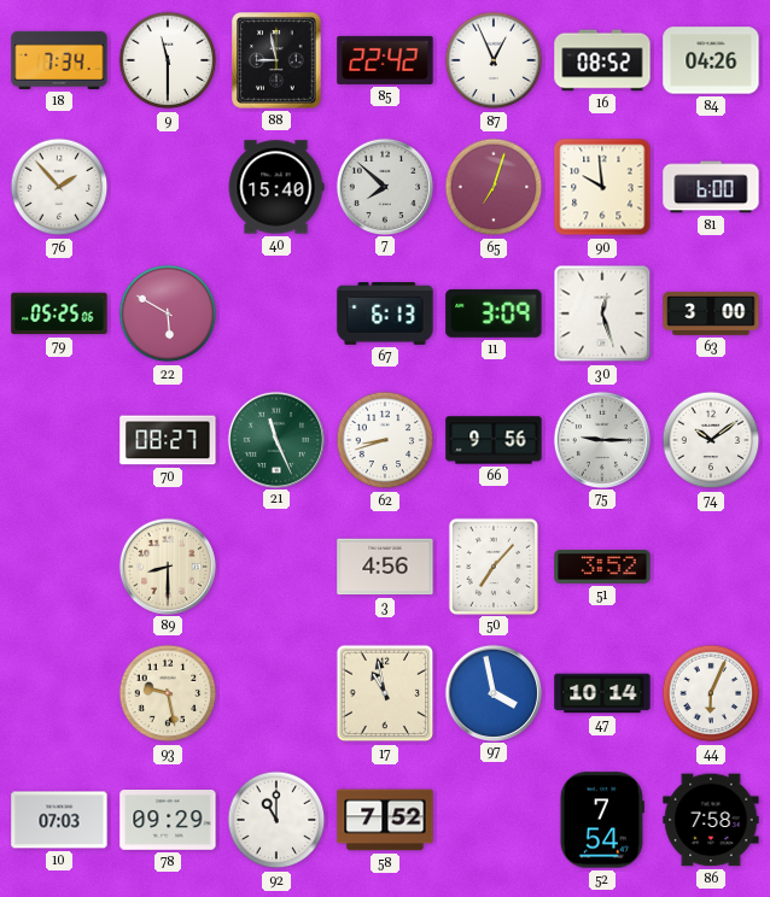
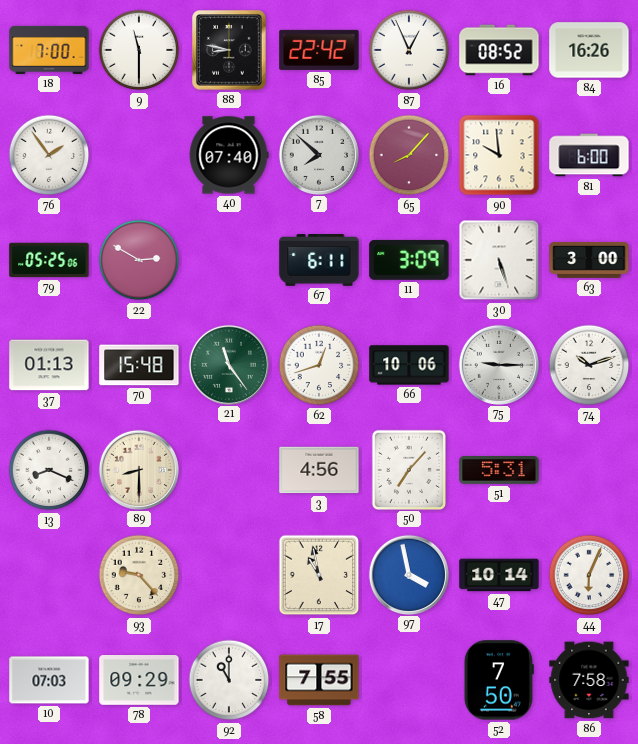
18: 7:34 -> 7:00 (49, 50)
88: 8:58 -> 8:47 (229, 50)
84: 04:26 -> 16:26 (589, 50)
76: 1:53 -> 1:54 (49, 155)
40: 15:40 -> 07:40 (229, 155)
65: 7:03 -> 8:07 (409, 155)
22: 5:50 -> 2:50 (139, 260)
67: 6:13 -> 6:11 (319, 260)
30: 12:27 -> 5:27 (499, 260)
37: none -> 01:13 (49, 365)
70: 08:27 -> 15:48 (139, 365)
21: 11:26 -> 11:24 (228, 364)
62: 8:42 -> 12:42 (319, 365)
66: 9:56 -> 10:06 (409, 365)
74: 10:09 -> 10:12 (589, 365)
13: none -> 8:19 (49, 470)
51: 3:52 -> 5:31 (499, 471)
93: 9:28 -> 9:23 (139, 575)
58: 7:52 -> 7:55 (319, 680)
52: 7:54 -> 7:50 (499, 680)
